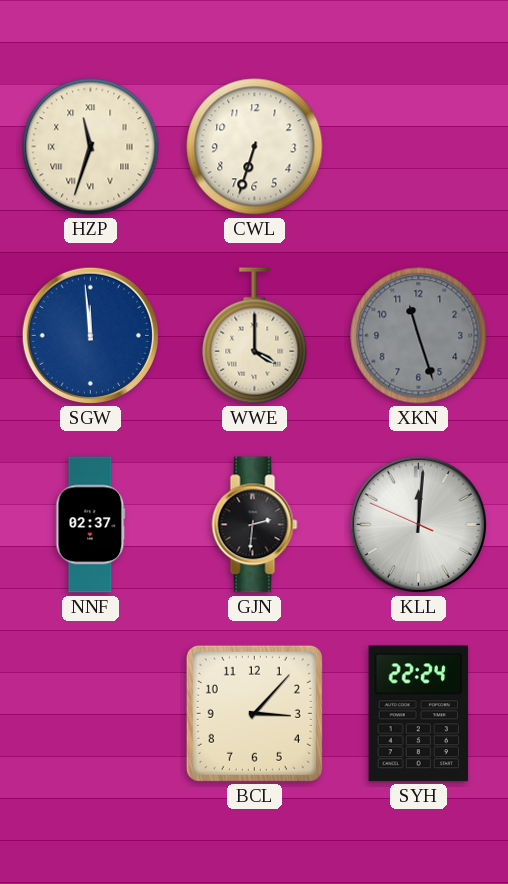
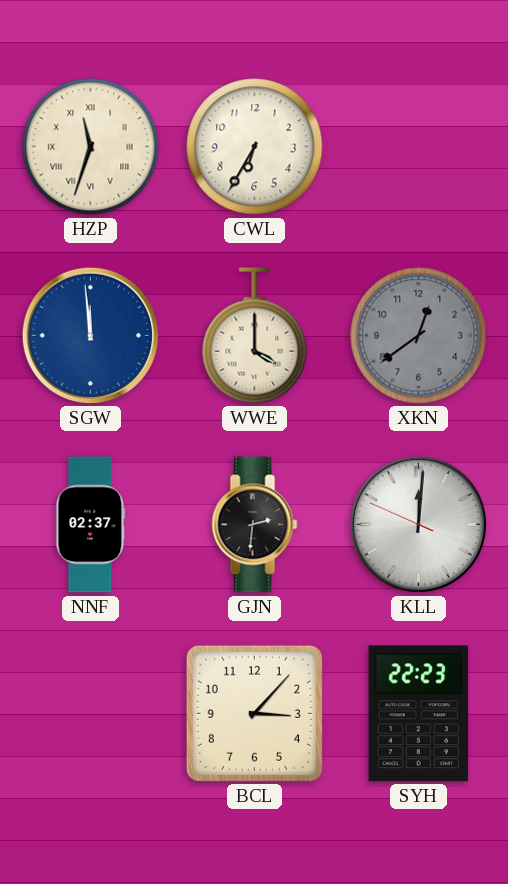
CWL: 6:33 -> 6:35 (255, 147)
XKN: 11:27 -> 12:39 (419, 336)
SYH: 22:24 -> 22:23 (419, 714)
